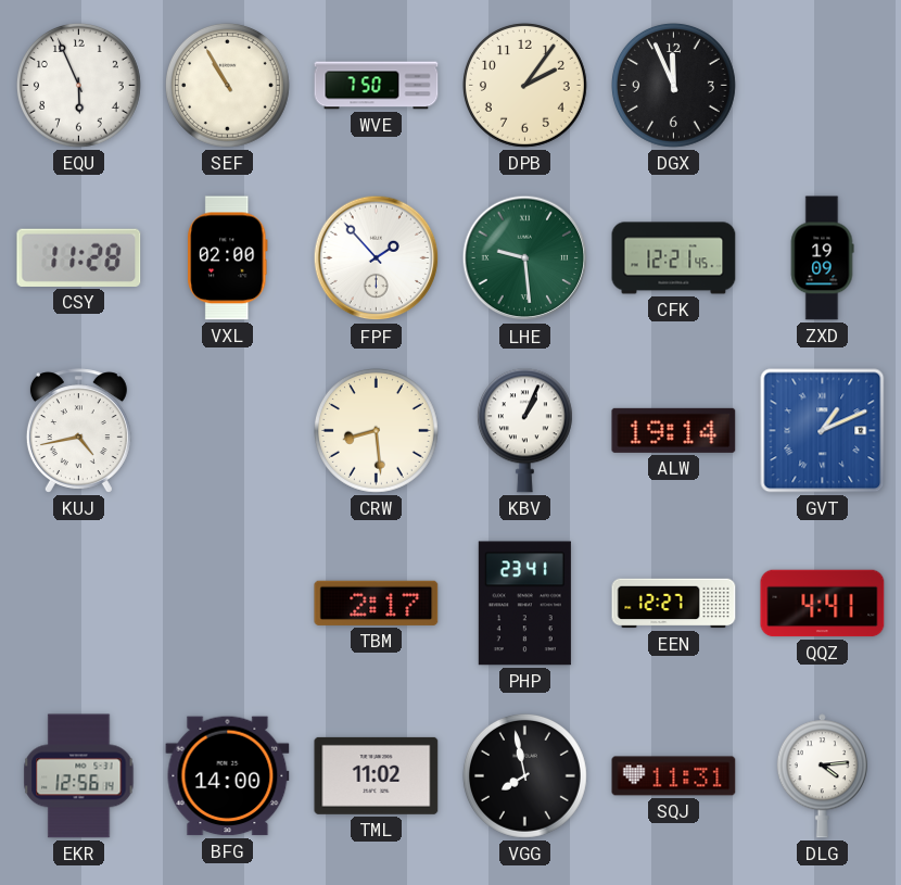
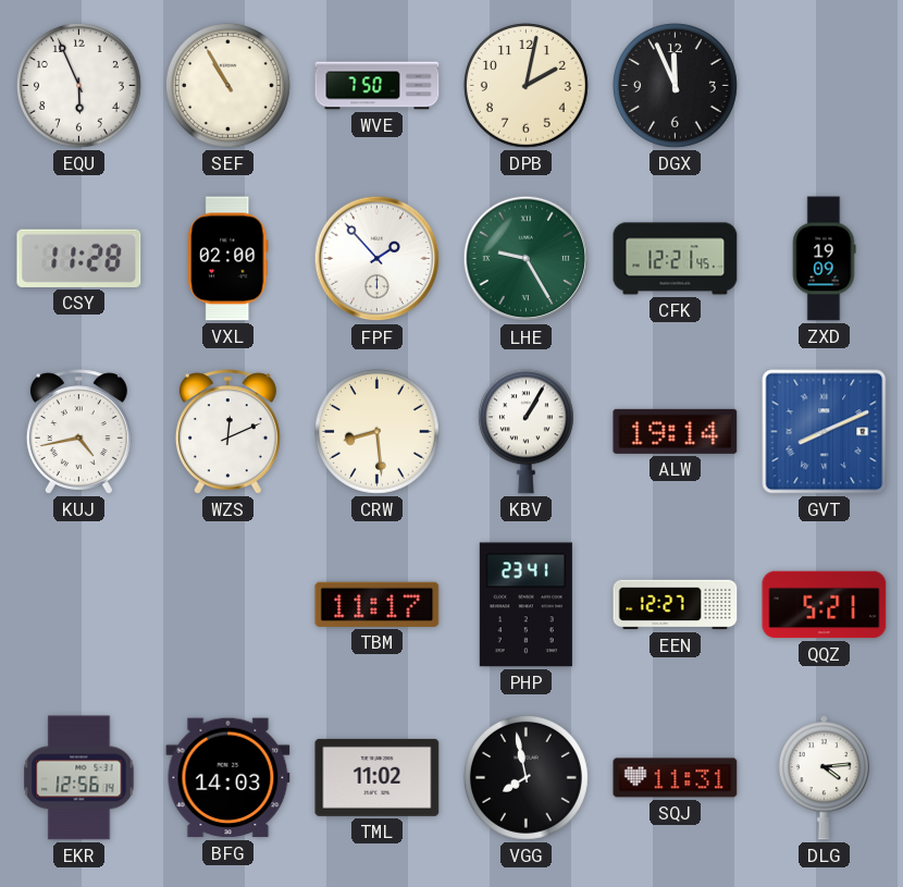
DPB: 2:06 -> 2:02 (525, 85)
LHE: 9:29 -> 9:25 (527, 259)
WZS: none -> 12:11 (227, 432)
KBV: 1:04 -> 1:05 (525, 432)
GVT: 1:11 -> 8:11 (825, 432)
TBM: 2:17 -> 11:17 (378, 604)
QQZ: 4:41 -> 5:21 (825, 605)
BFG: 14:00 -> 14:03 (228, 778)
